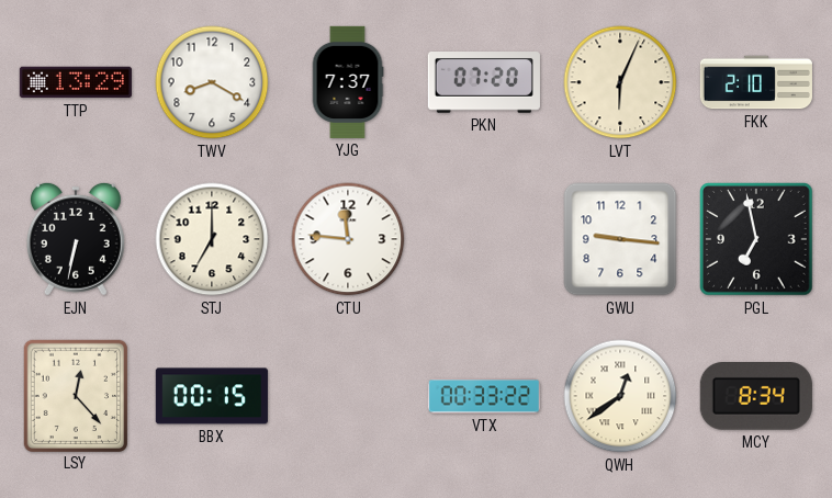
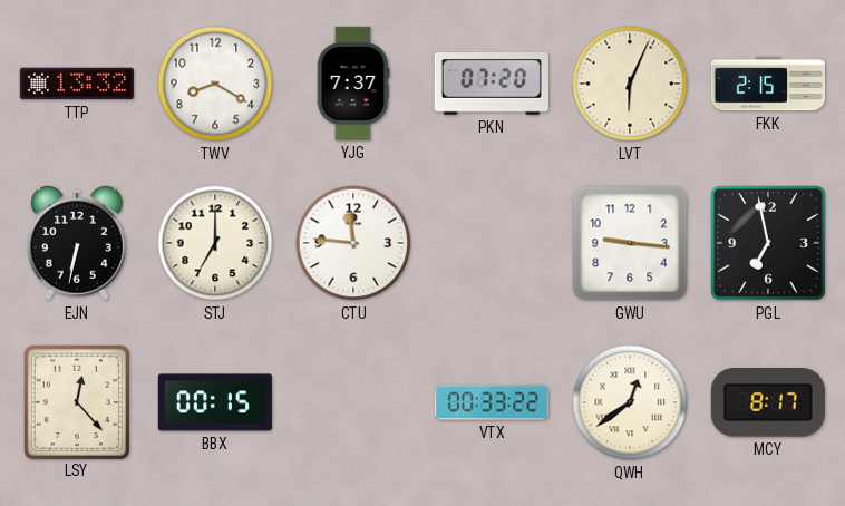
TTP: 13:29 -> 13:32 (77, 84)
FKK: 2:10 -> 2:15 (768, 84)
MCY: 8:34 -> 8:17 (768, 403)
